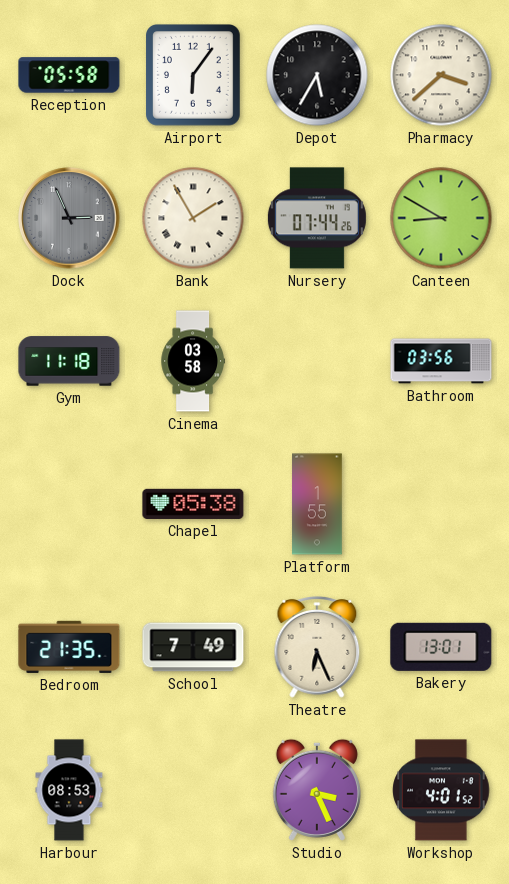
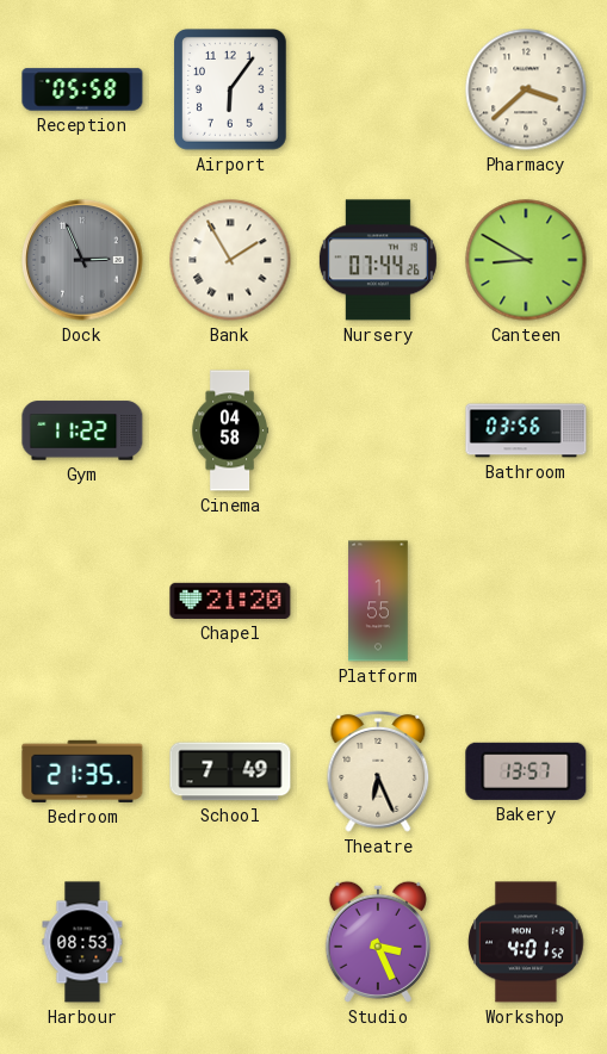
Depot: 5:35 -> none (317, 75)
Gym: 11:18 -> 11:22 (82, 430)
Cinema: 03:58 -> 04:58 (230, 430)
Chapel: 05:38 -> 21:20 (230, 601)
Bakery: 13:01 -> 13:57 (526, 771)
